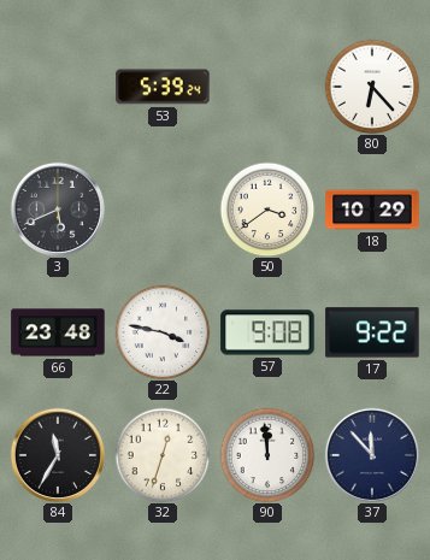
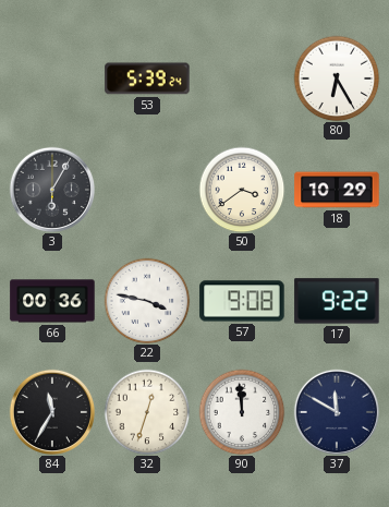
80: 6:23 -> 6:25 (337, 79)
3: 5:41 -> 6:05 (51, 189)
66: 23:48 -> 00:36 (52, 301)
37: 11:53 -> 11:50 (336, 411)
